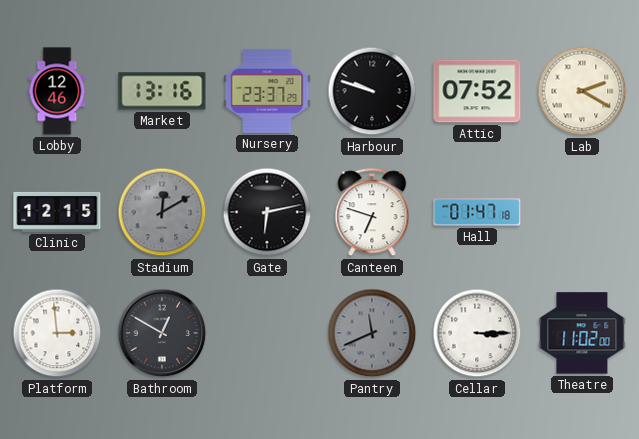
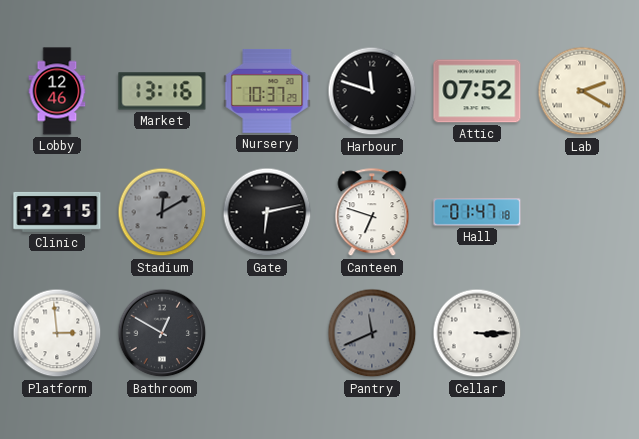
Nursery: 23:37 -> 10:37 (267, 91)
Harbour: 9:48 -> 11:48 (372, 91)
Theatre: 11:02 -> none (582, 333)
